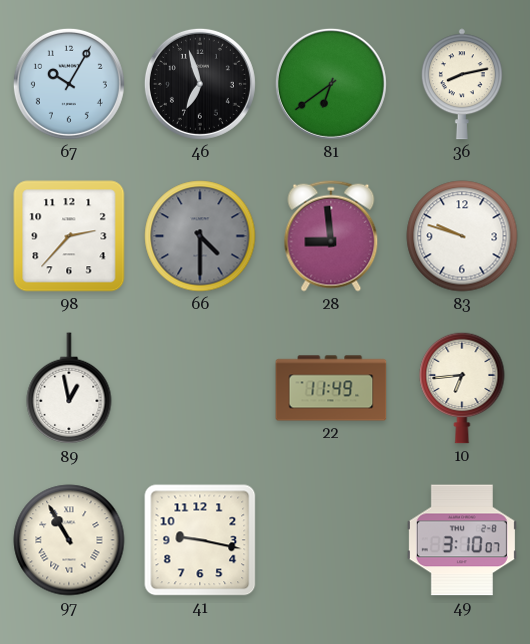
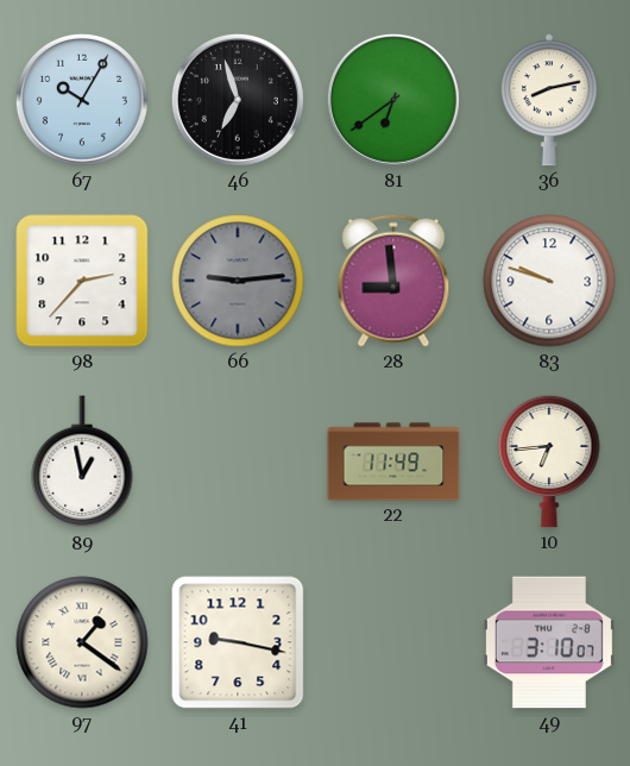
66: 4:30 -> 9:14 (238, 281)
97: 10:55 -> 1:21 (82, 642)
